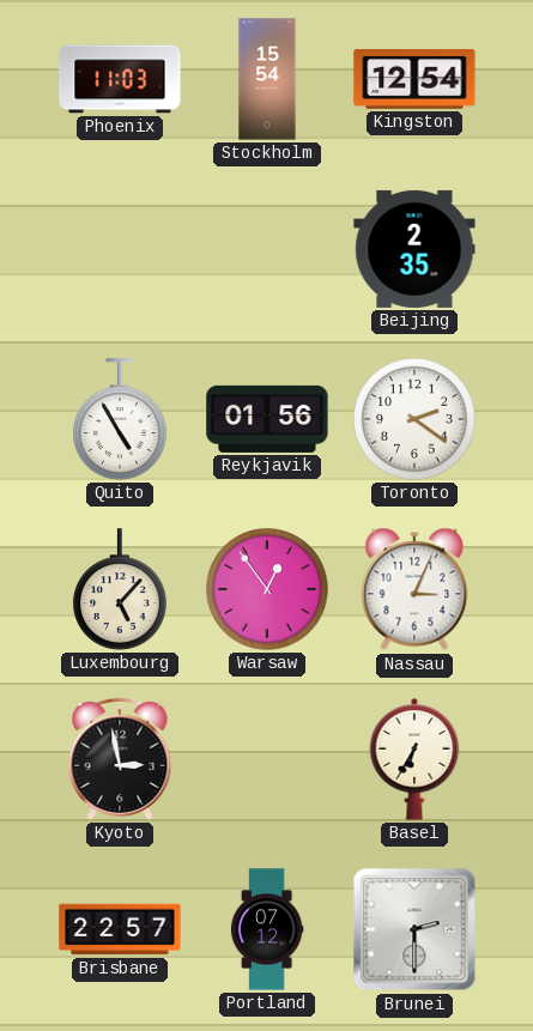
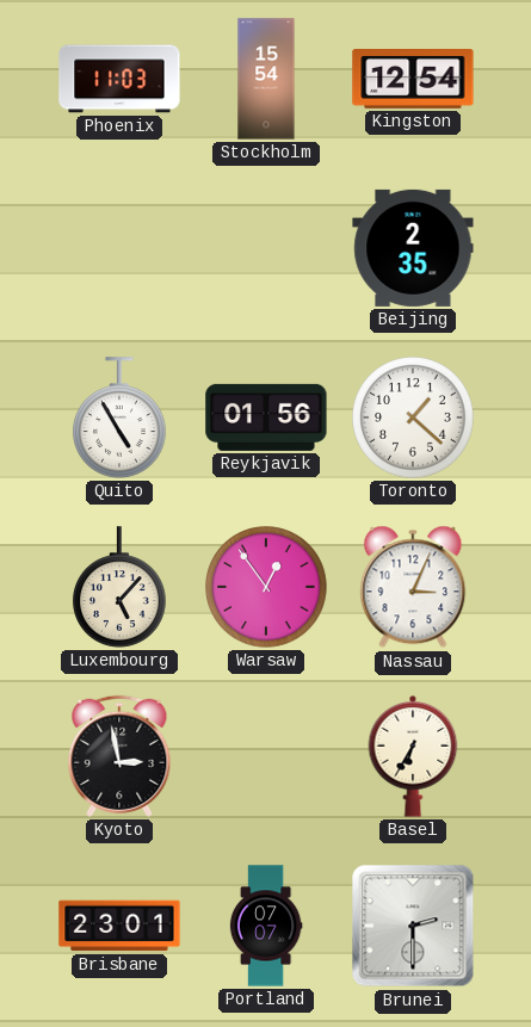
Toronto: 2:21 -> 1:22 (413, 417)
Brisbane: 22:57 -> 23:01 (119, 926)
Portland: 07:12 -> 07:07 (266, 926)
